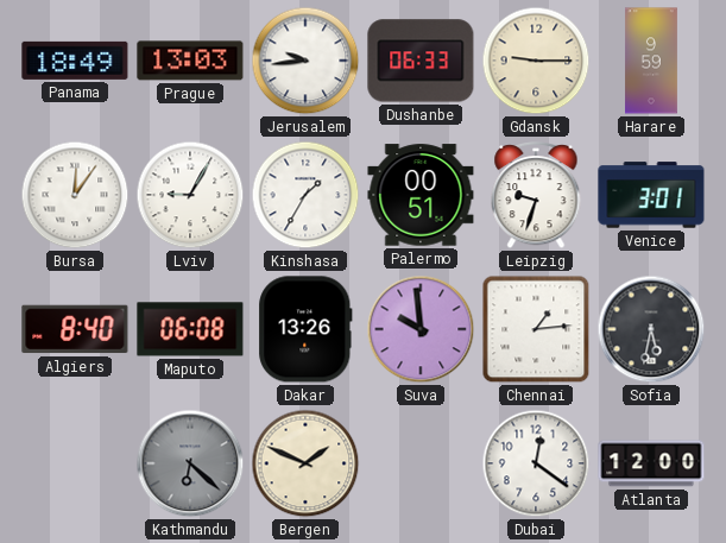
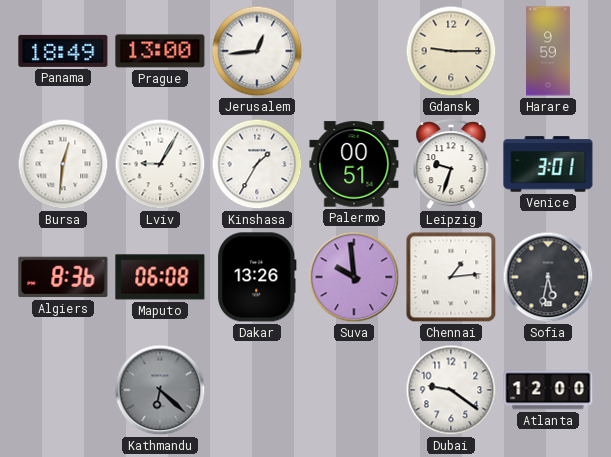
Prague: 13:03 -> 13:00 (160, 51)
Jerusalem: 9:44 -> 12:44 (257, 51)
Dushanbe: 06:33 -> none (421, 61)
Bursa: 12:06 -> 12:31 (63, 164)
Algiers: 8:40 -> 8:36 (63, 277)
Bergen: 1:49 -> none (305, 463)
Dubai: 12:21 -> 9:21 (451, 390)
